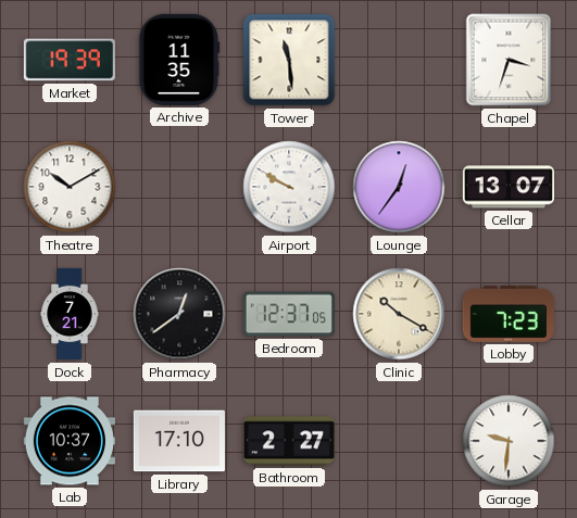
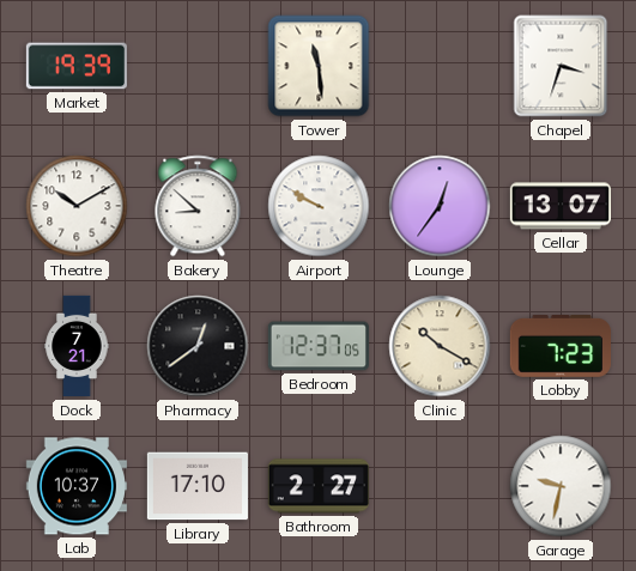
Archive: 11:35 -> none (179, 60)
Bakery: none -> 8:52 (198, 206)
Garage: 9:31 -> 9:32 (561, 486)
